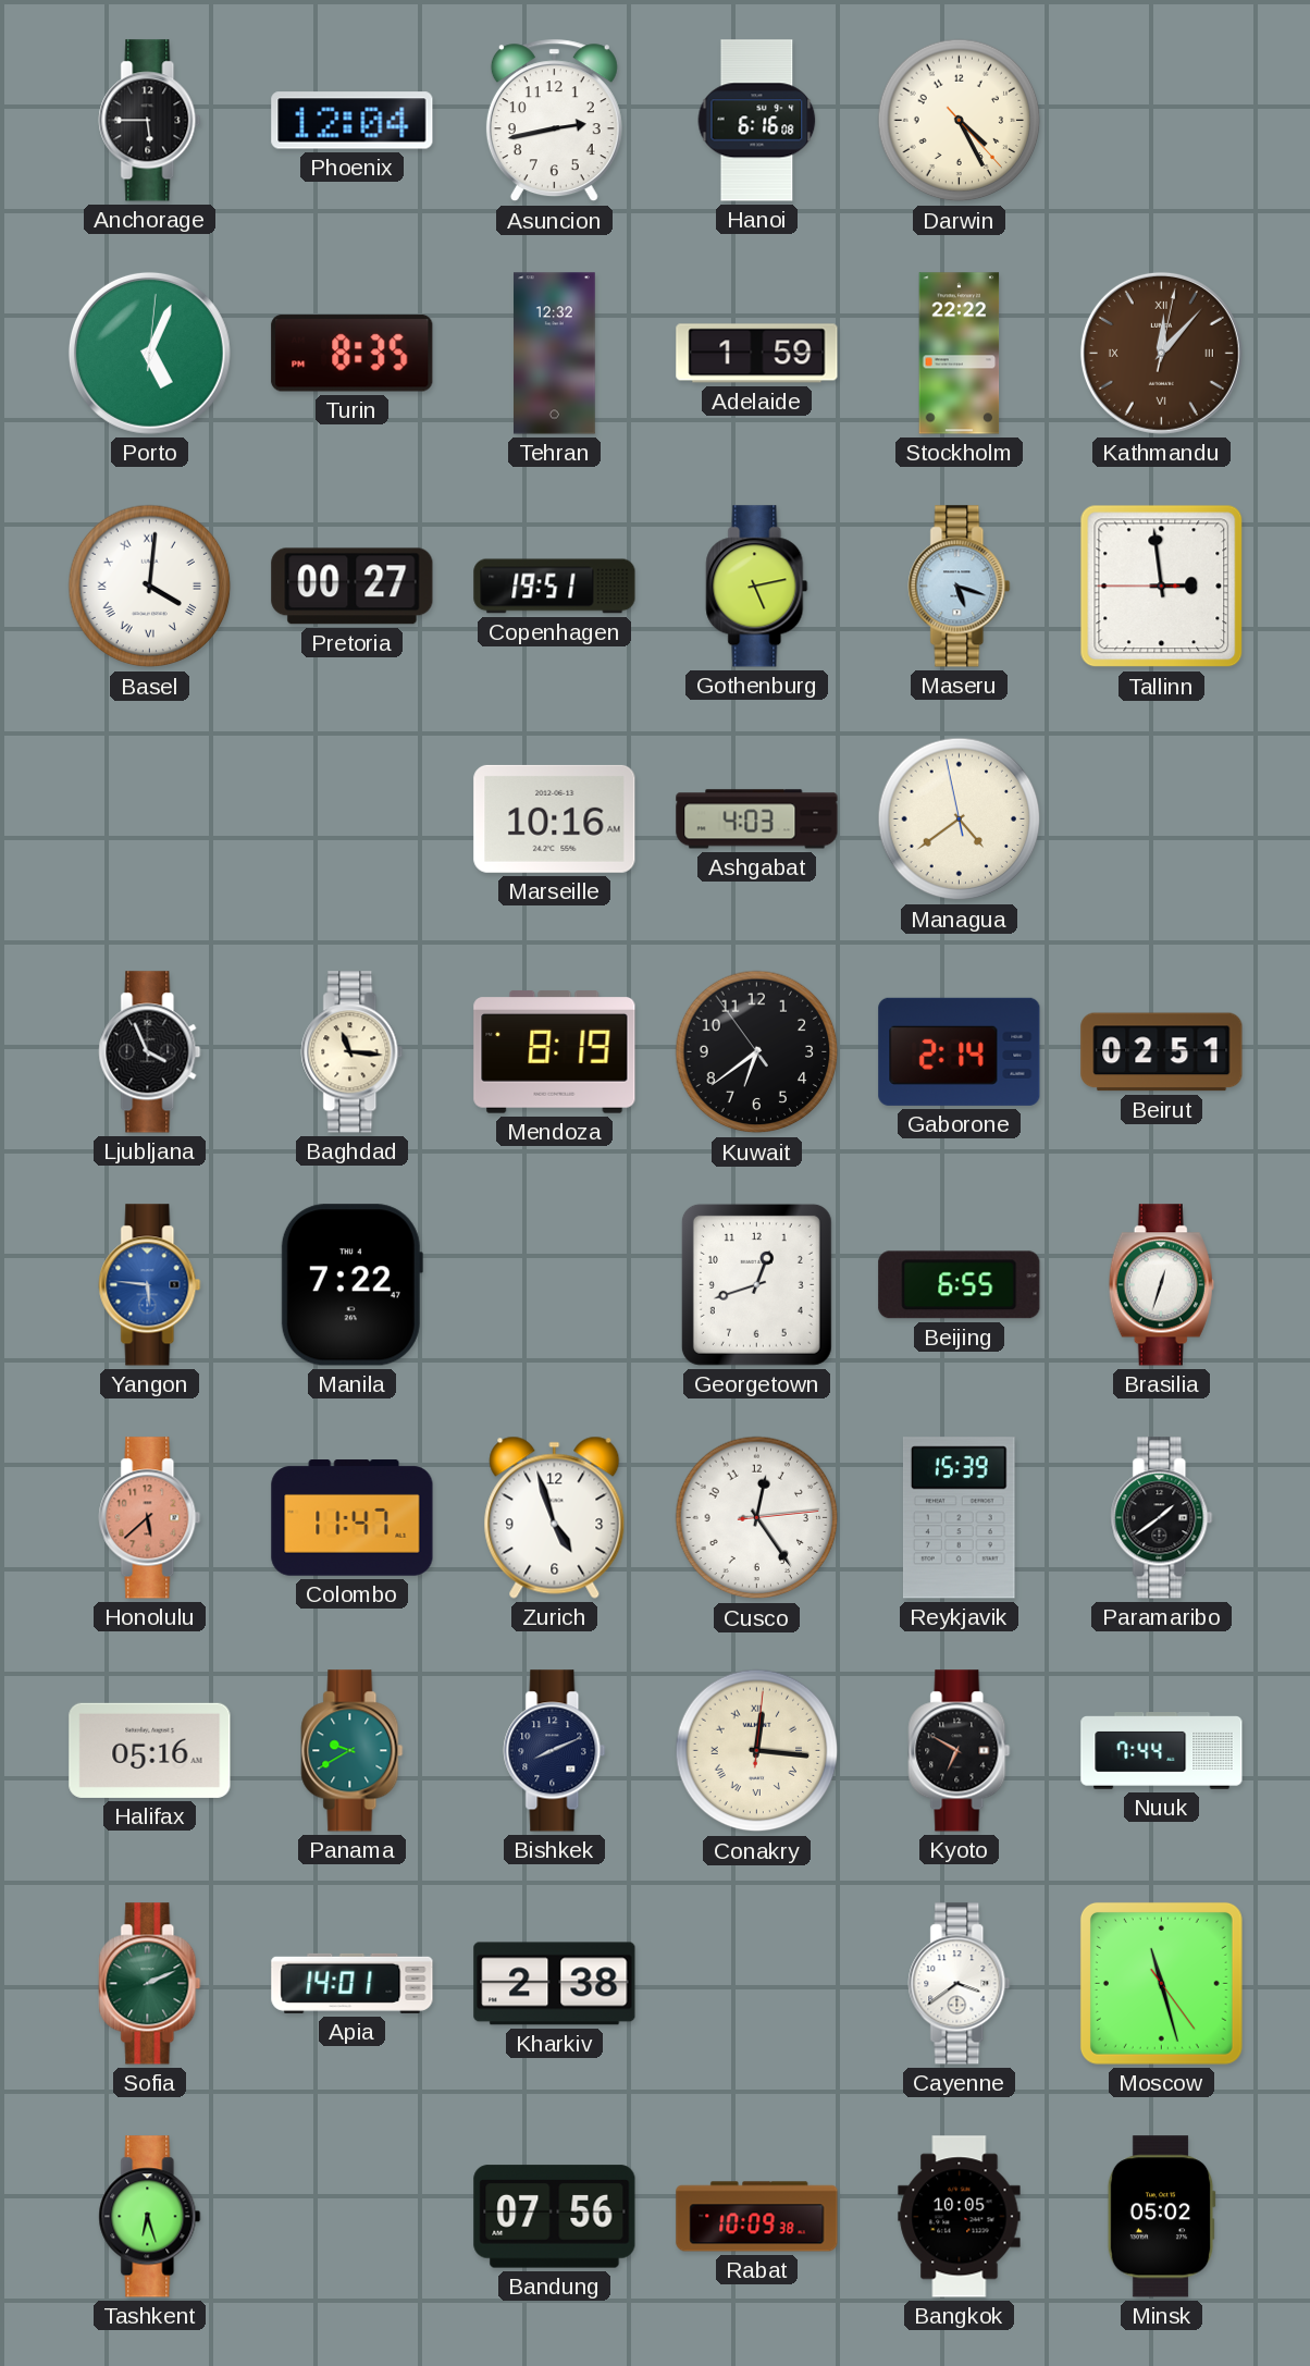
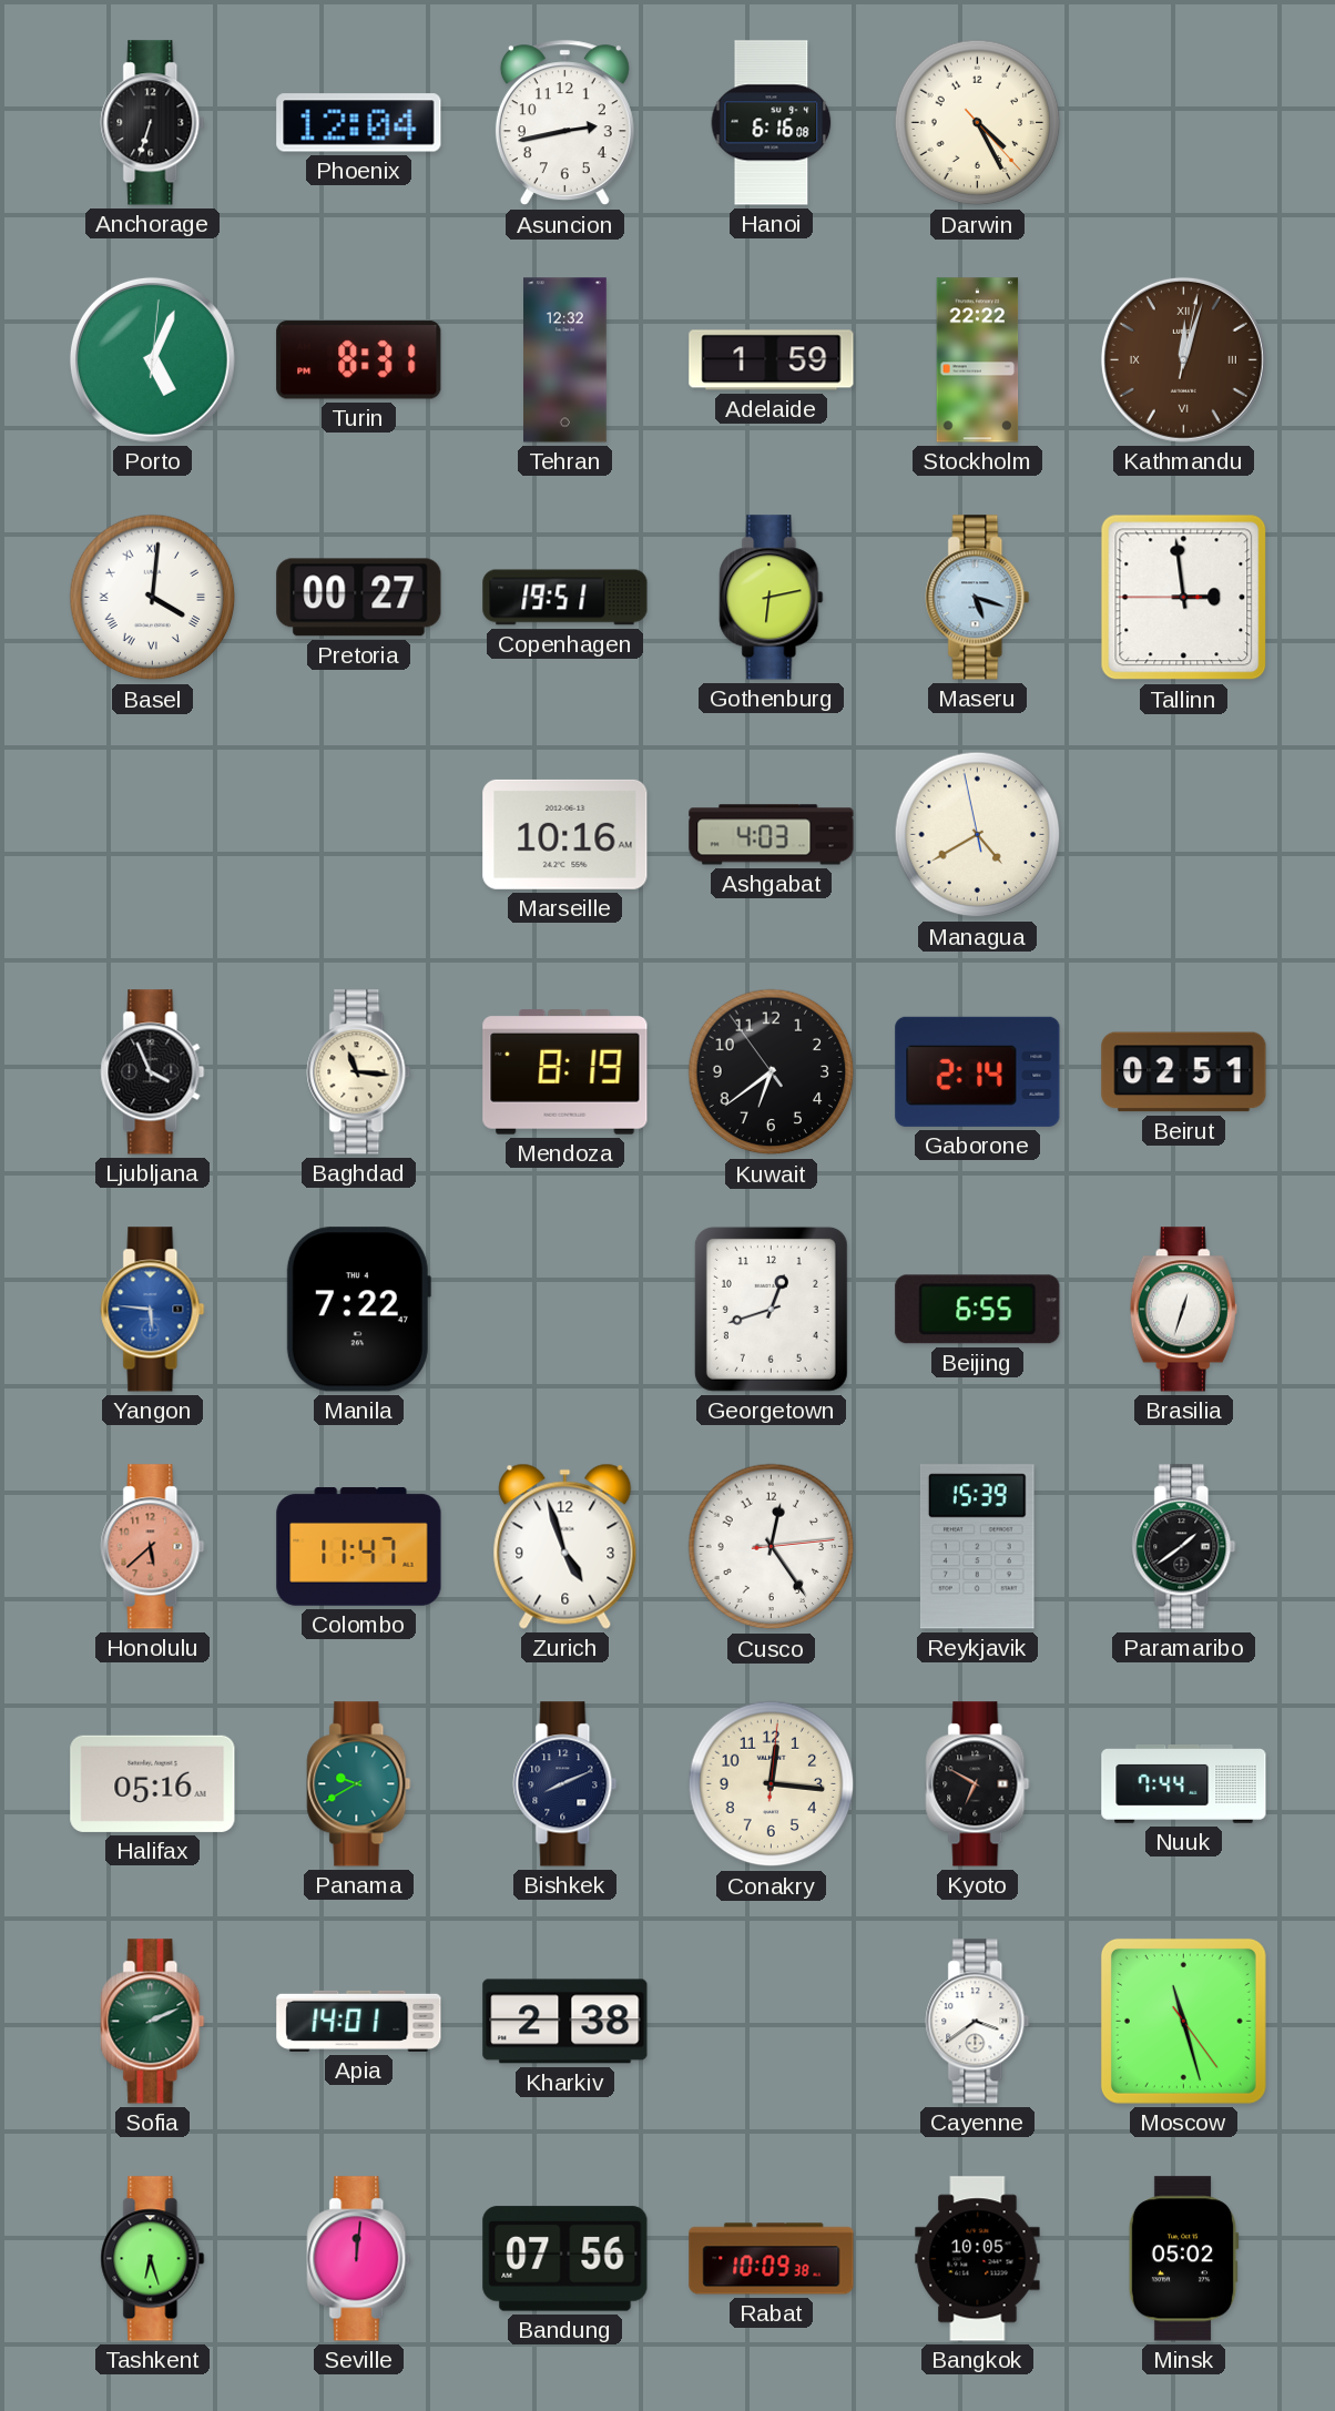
Anchorage: 5:45 -> 6:33 (153, 123)
Turin: 8:35 -> 8:31 (359, 360)
Kathmandu: 12:07 -> 12:03 (1183, 359)
Gothenburg: 5:13 -> 6:13 (772, 598)
Managua: 4:38 -> 4:39 (978, 835)
Conakry numerals: Roman -> Arabic (772, 1784)
Seville: none -> 12:01 (359, 2259)
